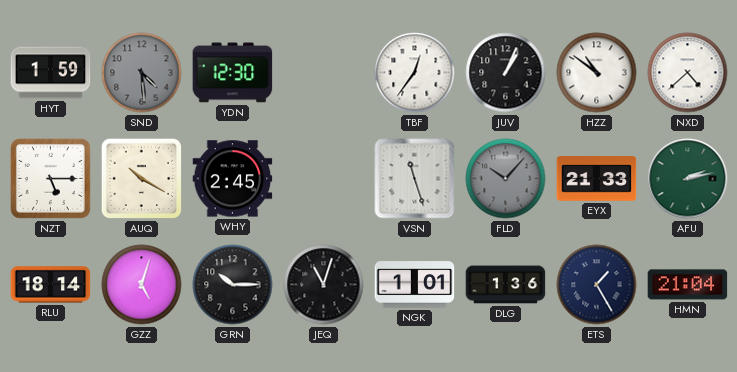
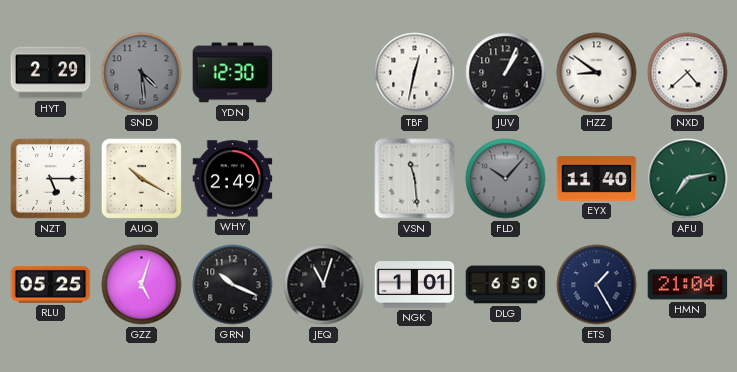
HYT: 1:59 -> 2:29 (51, 73)
TBF: 12:36 -> 12:32 (415, 73)
HZZ: 10:51 -> 8:51 (597, 73)
WHY: 2:45 -> 2:49 (233, 179)
VSN: 11:27 -> 11:29 (415, 179)
EYX: 21:33 -> 11:40 (597, 179)
AFU: 2:13 -> 7:13 (688, 179)
RLU: 18:14 -> 05:25 (51, 285)
GRN: 10:15 -> 10:19 (233, 285)
DLG: 1:36 -> 6:50 (506, 285)
